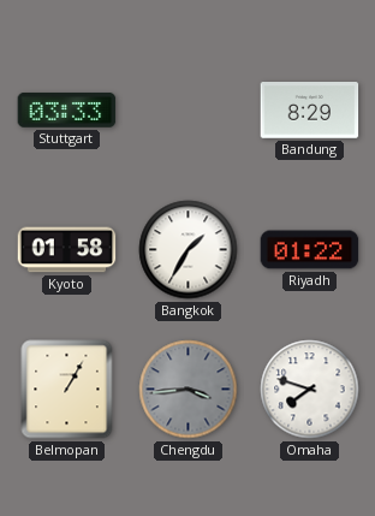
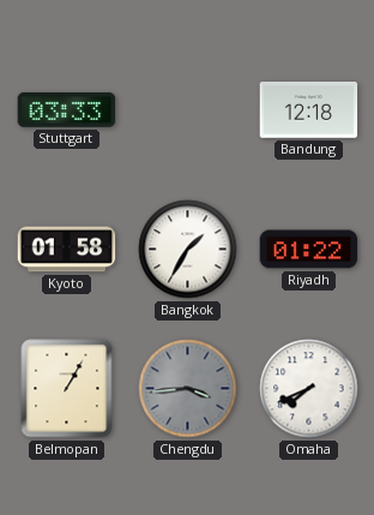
Bandung: 8:29 -> 12:18 (309, 110)
Omaha: 7:48 -> 7:41 (309, 389)
